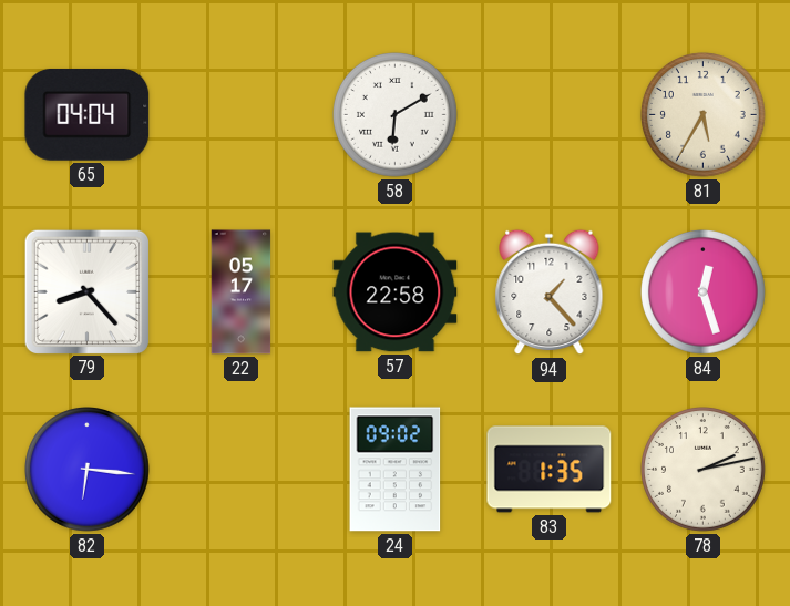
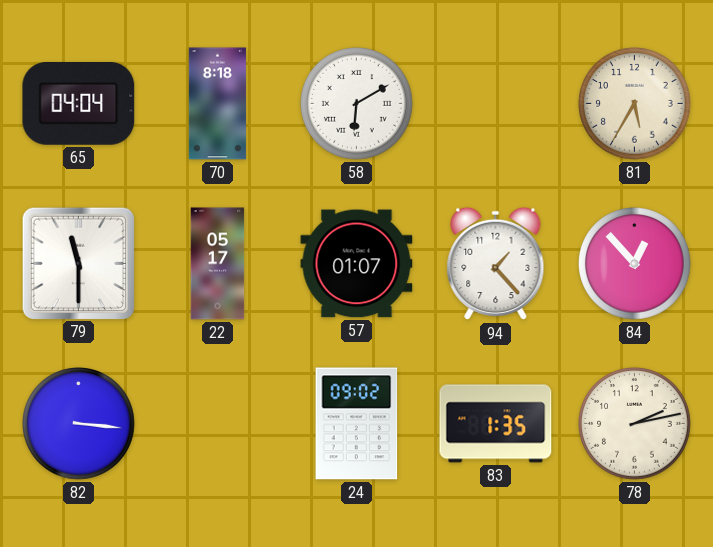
70: none -> 8:18 (217, 104)
79: 8:23 -> 11:30 (78, 263)
57: 22:58 -> 01:07 (357, 264)
84: 12:27 -> 12:53 (635, 264)
82: 6:16 -> 3:16 (79, 424)
